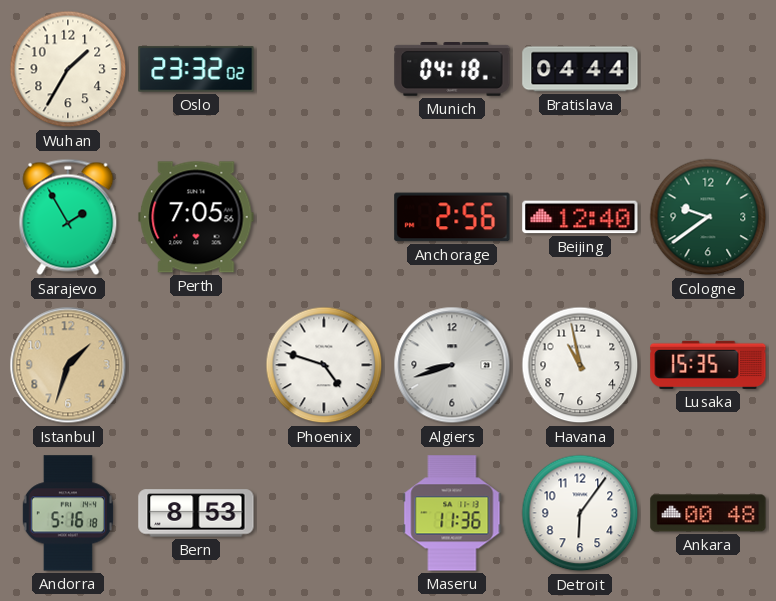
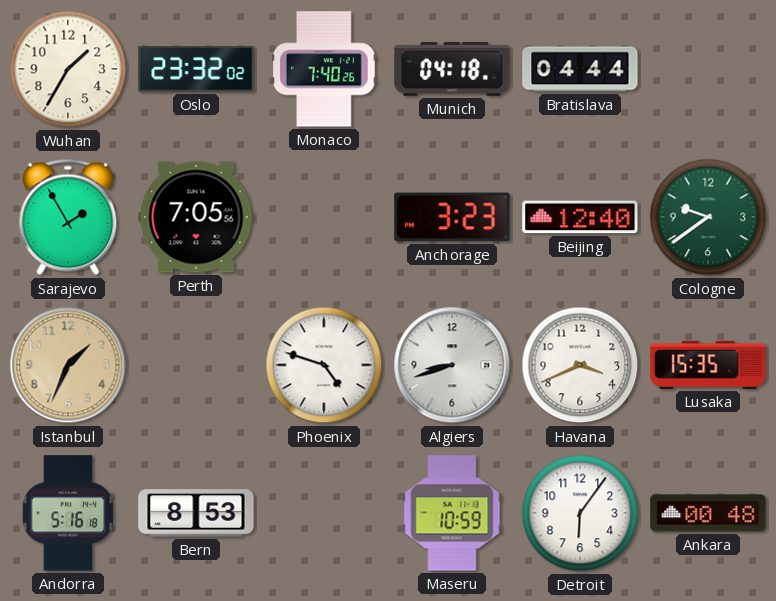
Monaco: none -> 7:40 (325, 69)
Anchorage: 2:56 -> 3:23 (452, 217)
Istanbul: 1:33 -> 1:34 (68, 365)
Havana: 10:58 -> 3:41 (580, 365)
Maseru: 11:36 -> 10:59 (452, 513)
